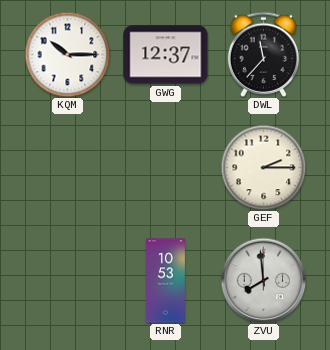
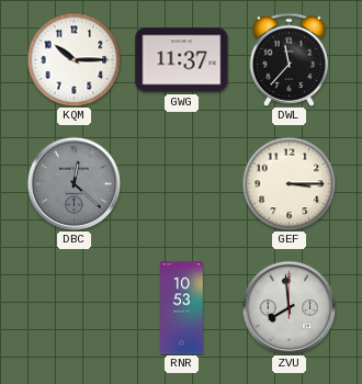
GWG: 12:37 -> 11:37 (182, 60)
DBC: none -> 12:22 (73, 183)
GEF: 2:15 -> 3:15 (289, 183)
